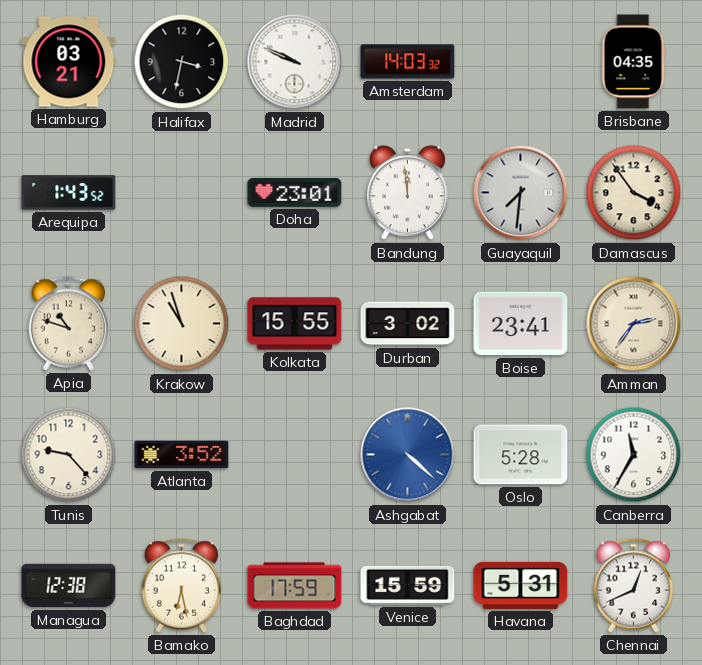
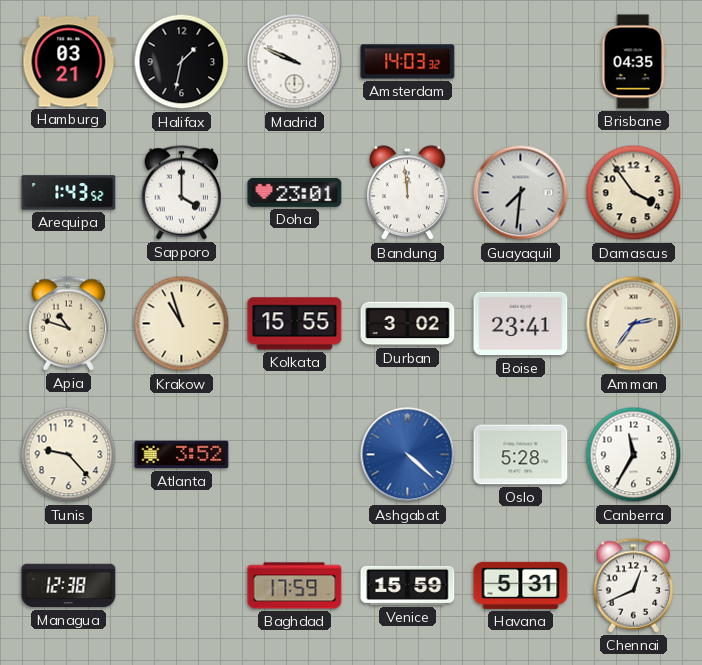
Halifax: 3:32 -> 1:32 (182, 62)
Sapporo: none -> 4:00 (182, 193)
Bamako: 6:28 -> none (182, 586)
